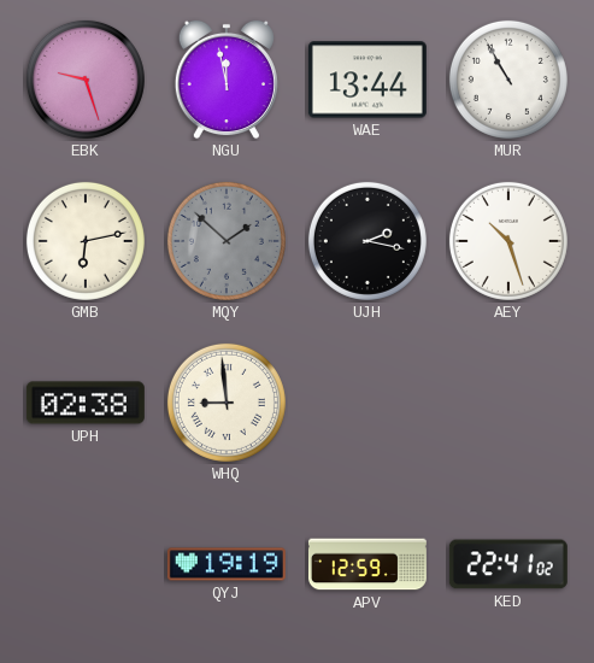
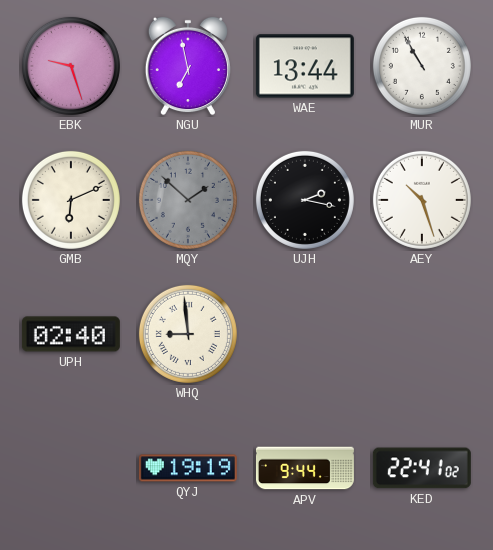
NGU: 11:58 -> 6:58 (188, 66)
GMB: 6:13 -> 6:11 (71, 200)
UPH: 02:38 -> 02:40 (71, 334)
APV: 12:59 -> 9:44 (305, 468)
